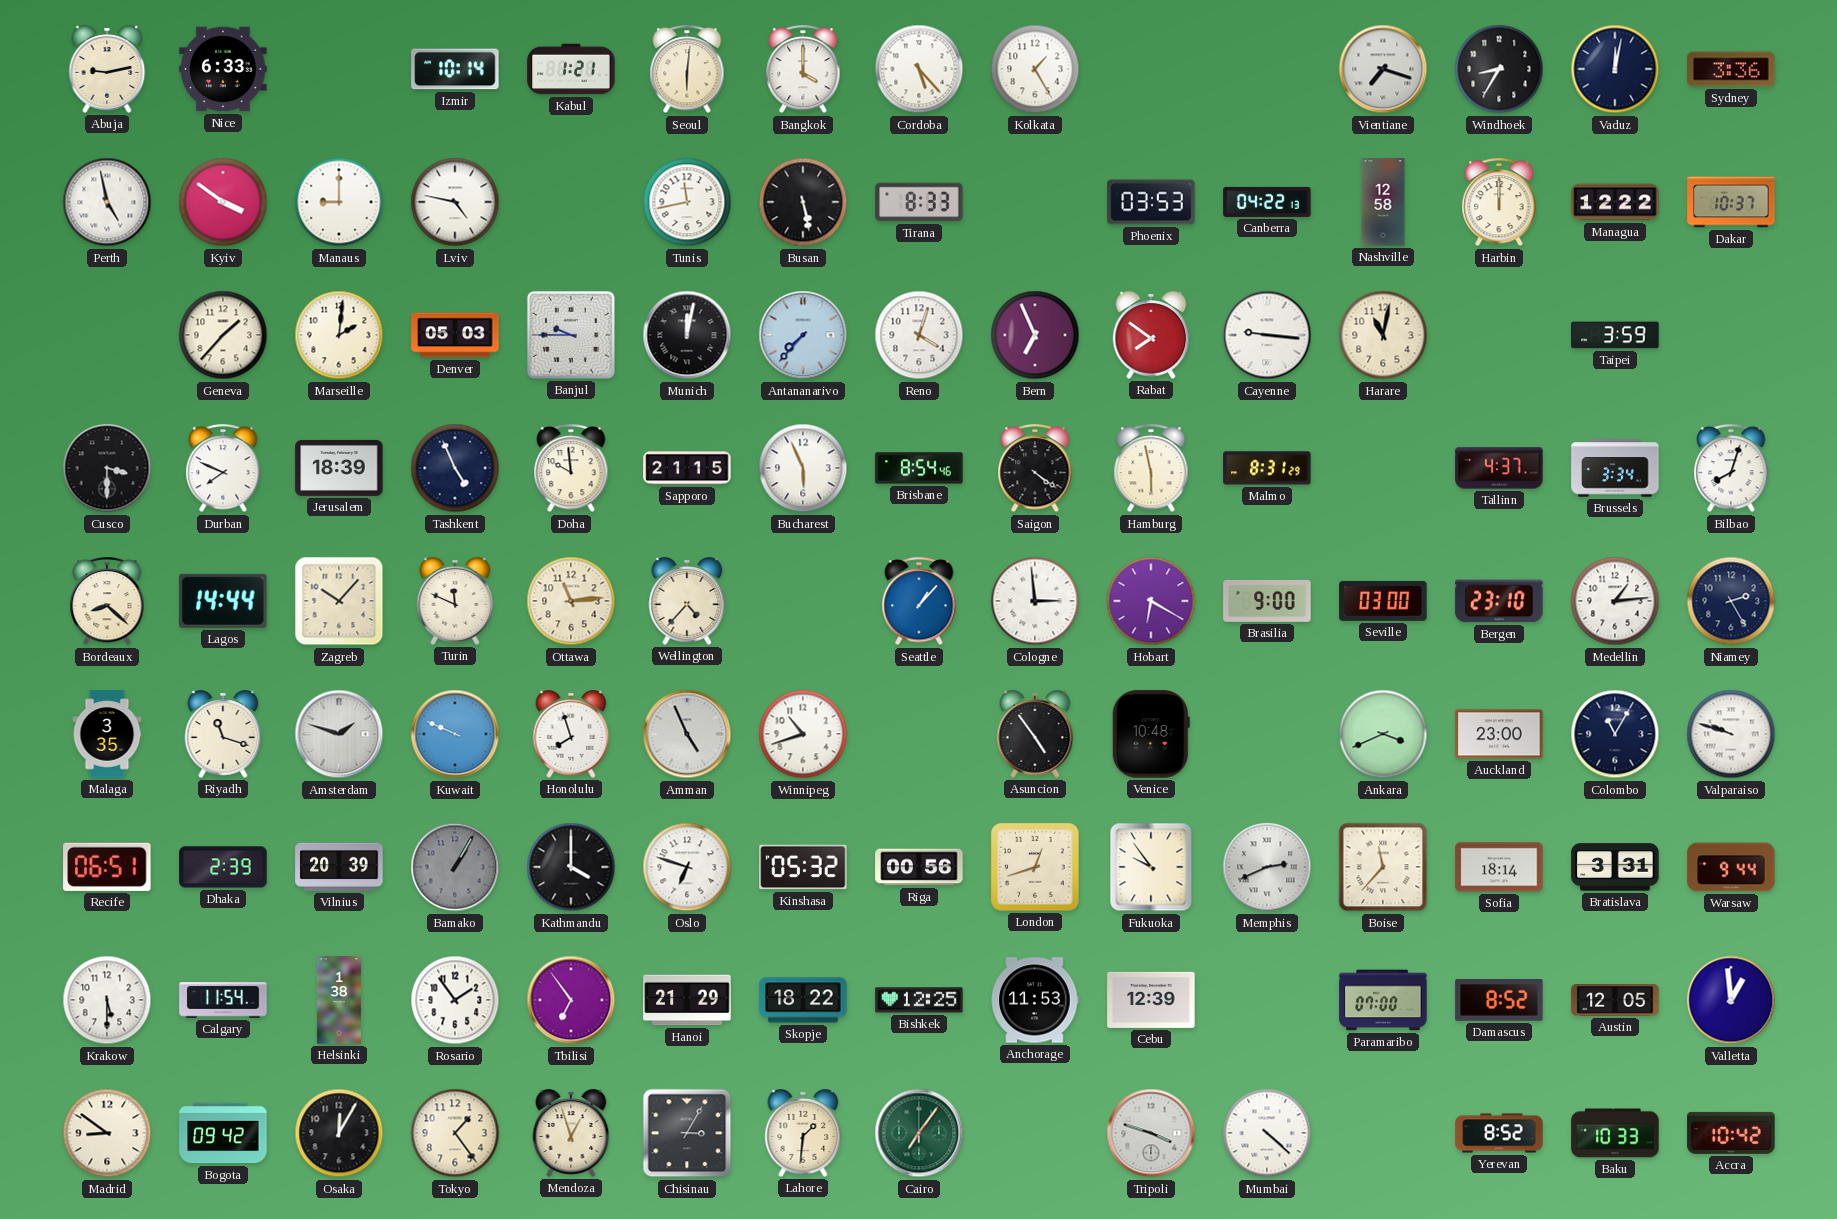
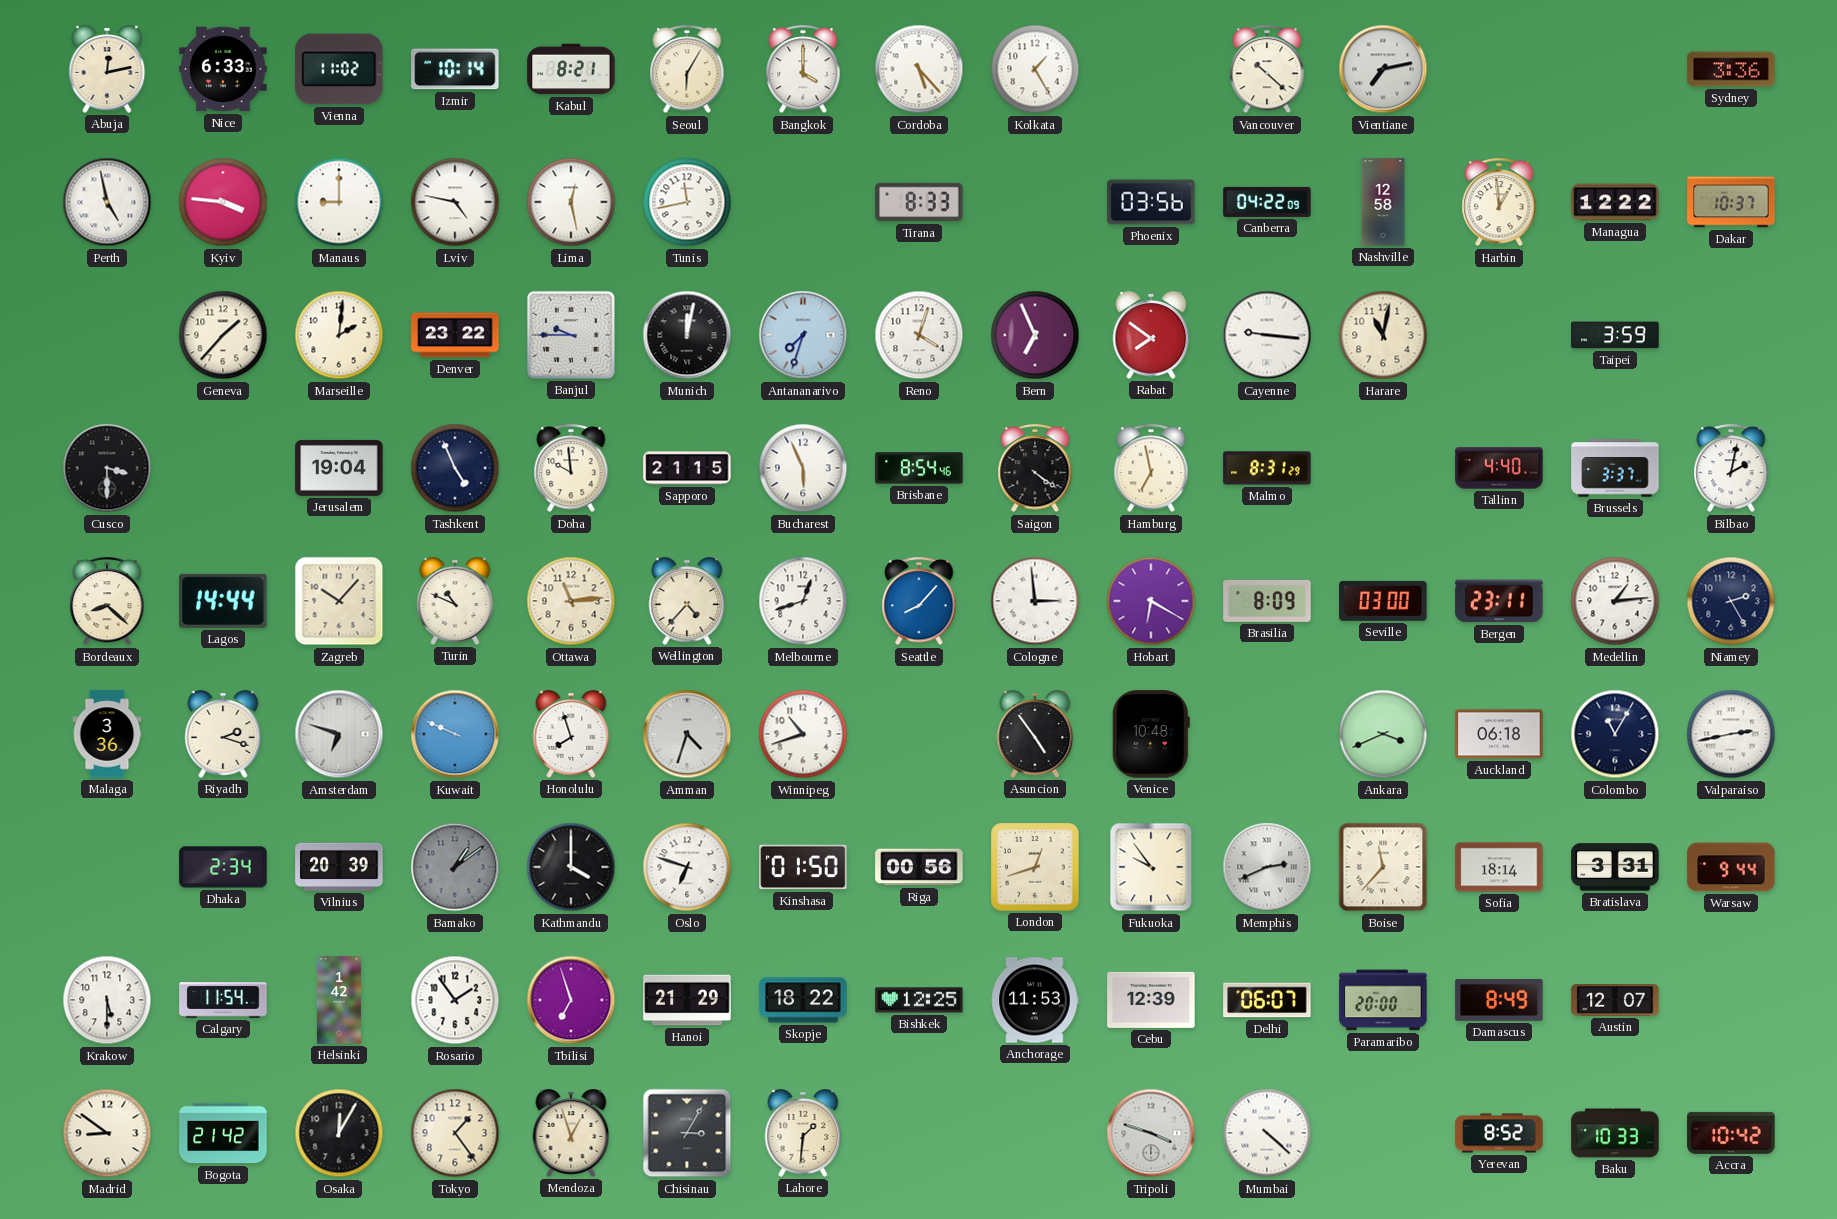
Abuja: 9:13 -> 12:13 (107, 69)
Vienna: none -> 11:02 (339, 69)
Kabul: 1:21 -> 8:21 (571, 69)
Seoul: 6:01 -> 6:05 (687, 70)
Vancouver: none -> 10:22 (1267, 70)
Vientiane: 7:18 -> 7:13 (1383, 69)
Windhoek: 8:35 -> none (1499, 69)
Vaduz: 12:02 -> none (1615, 69)
Kyiv: 3:51 -> 3:46 (223, 202)
Lima: none -> 12:28 (571, 202)
Busan: 5:28 -> none (803, 202)
Phoenix: 03:53 -> 03:56 (1151, 202)
Canberra: 04:22:13 -> 04:22:09 (1267, 202)
Harbin: 12:00 -> 12:59 (1499, 203)
Denver: 05:03 -> 23:22 (455, 335)
Antananarivo: 7:37 -> 7:33 (803, 335)
Durban: 7:49 -> none (223, 469)
Jerusalem: 18:39 -> 19:04 (339, 468)
Hamburg: 5:58 -> 6:58 (1151, 469)
Tallinn: 4:37 -> 4:40 (1499, 468)
Brussels: 3:34 -> 3:37 (1615, 468)
Bilbao: 8:03 -> 2:02 (1731, 469)
Turin: 11:49 -> 10:49 (455, 601)
Melbourne: none -> 12:42 (803, 601)
Seattle: 1:07 -> 8:07 (919, 602)
Brasilia: 9:00 -> 8:09 (1267, 601)
Bergen: 23:10 -> 23:11 (1499, 601)
Malaga: 3:35 -> 3:36 (107, 734)
Riyadh: 11:18 -> 2:18 (223, 734)
Amsterdam: 1:48 -> 6:48 (339, 734)
Amman: 4:56 -> 4:33 (687, 734)
Auckland: 23:00 -> 06:18 (1499, 734)
Valparaiso: 9:48 -> 2:43 (1731, 734)
Recife: 06:51 -> none (107, 867)
Dhaka: 2:39 -> 2:34 (223, 867)
Bamako: 1:05 -> 1:09 (455, 867)
Kinshasa: 05:32 -> 01:50 (803, 867)
Helsinki: 1:38 -> 1:42 (339, 1000)
Tbilisi: 6:54 -> 6:57 (571, 1000)
Delhi: none -> 06:07 (1267, 1000)
Paramaribo: 07:00 -> 20:00 (1383, 1000)
Damascus: 8:52 -> 8:49 (1499, 1001)
Austin: 12:05 -> 12:07 (1615, 1000)
Valletta: 12:59 -> none (1731, 1000)
Bogota: 09:42 -> 21:42 (223, 1133)
Cairo: 7:06 -> none (919, 1133)
